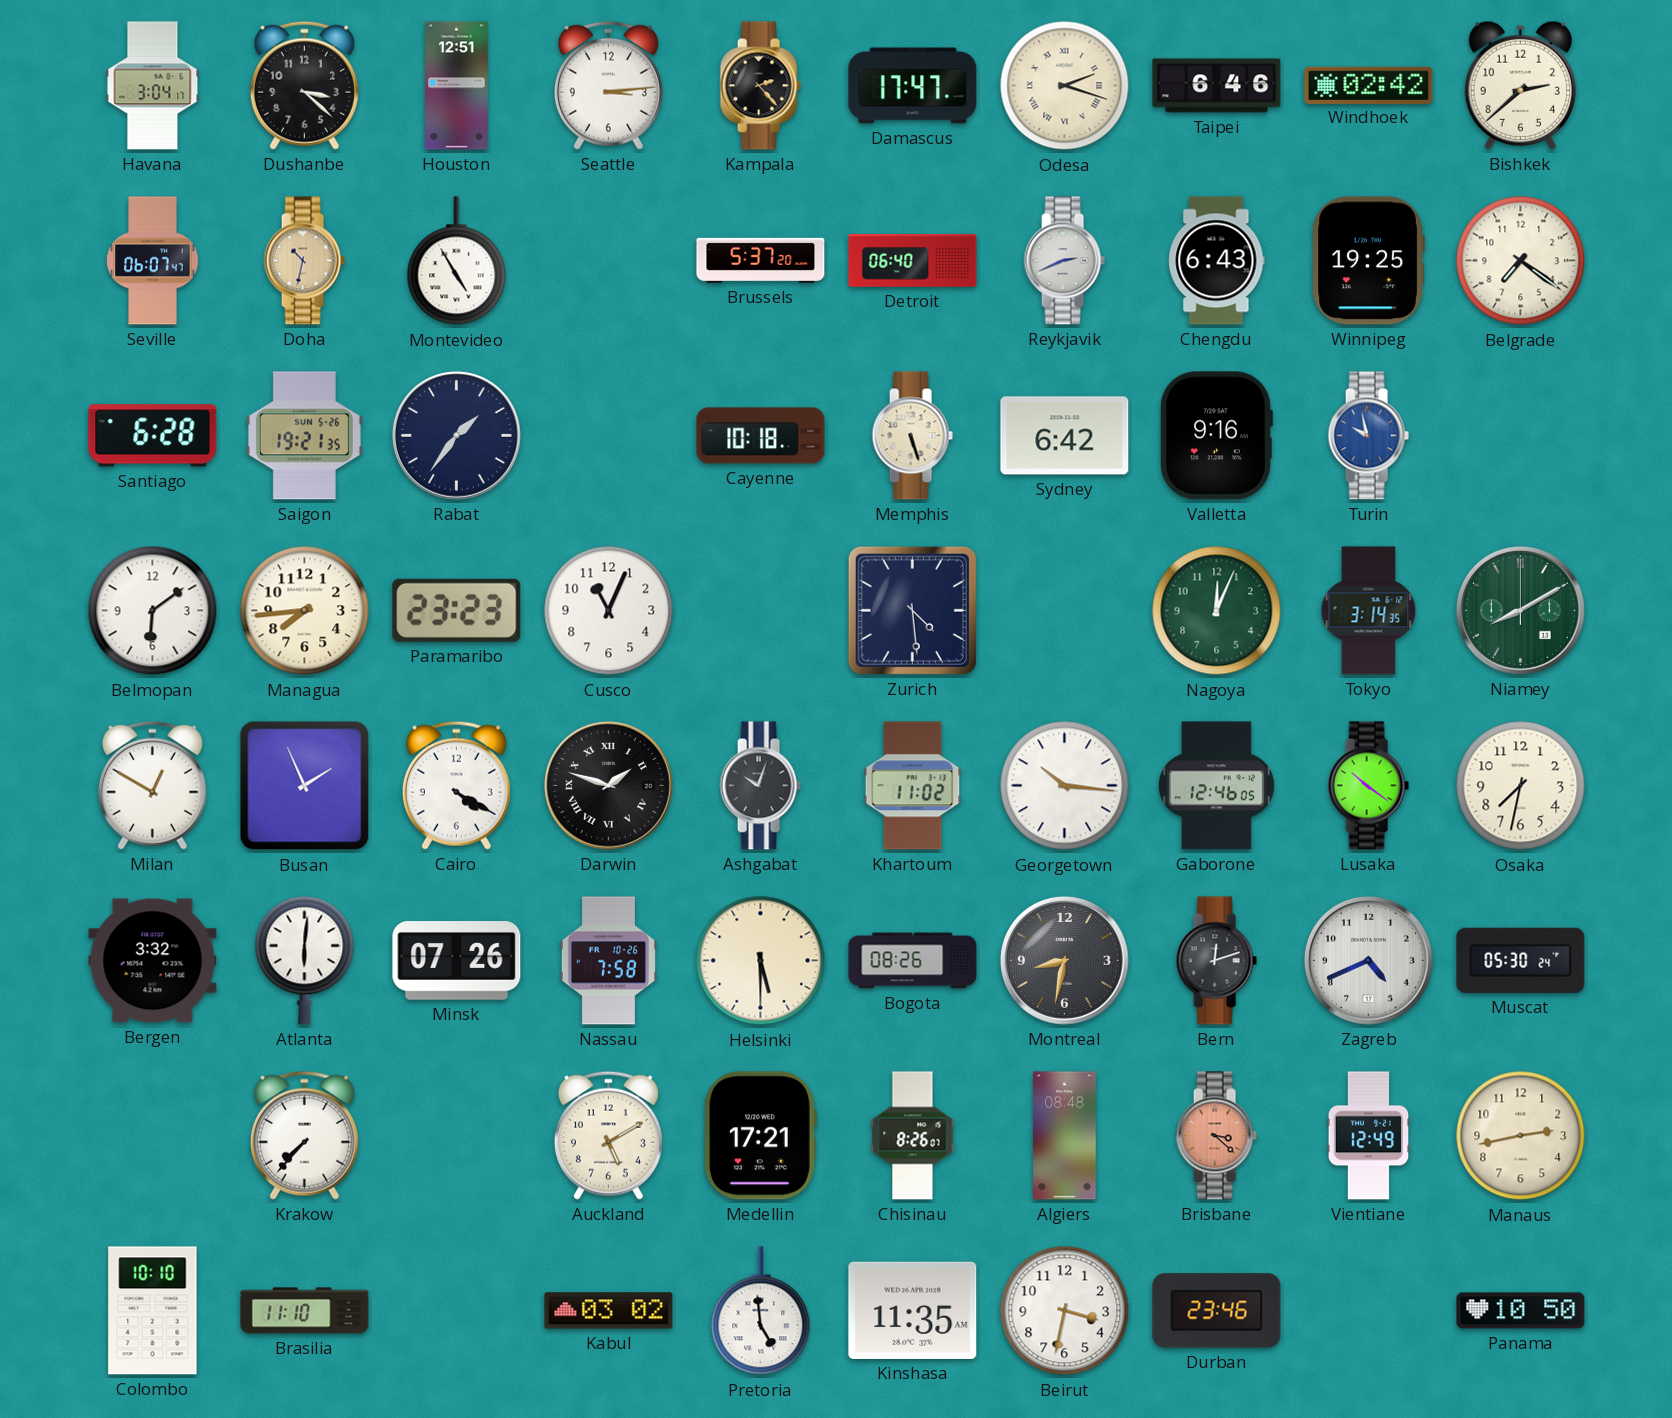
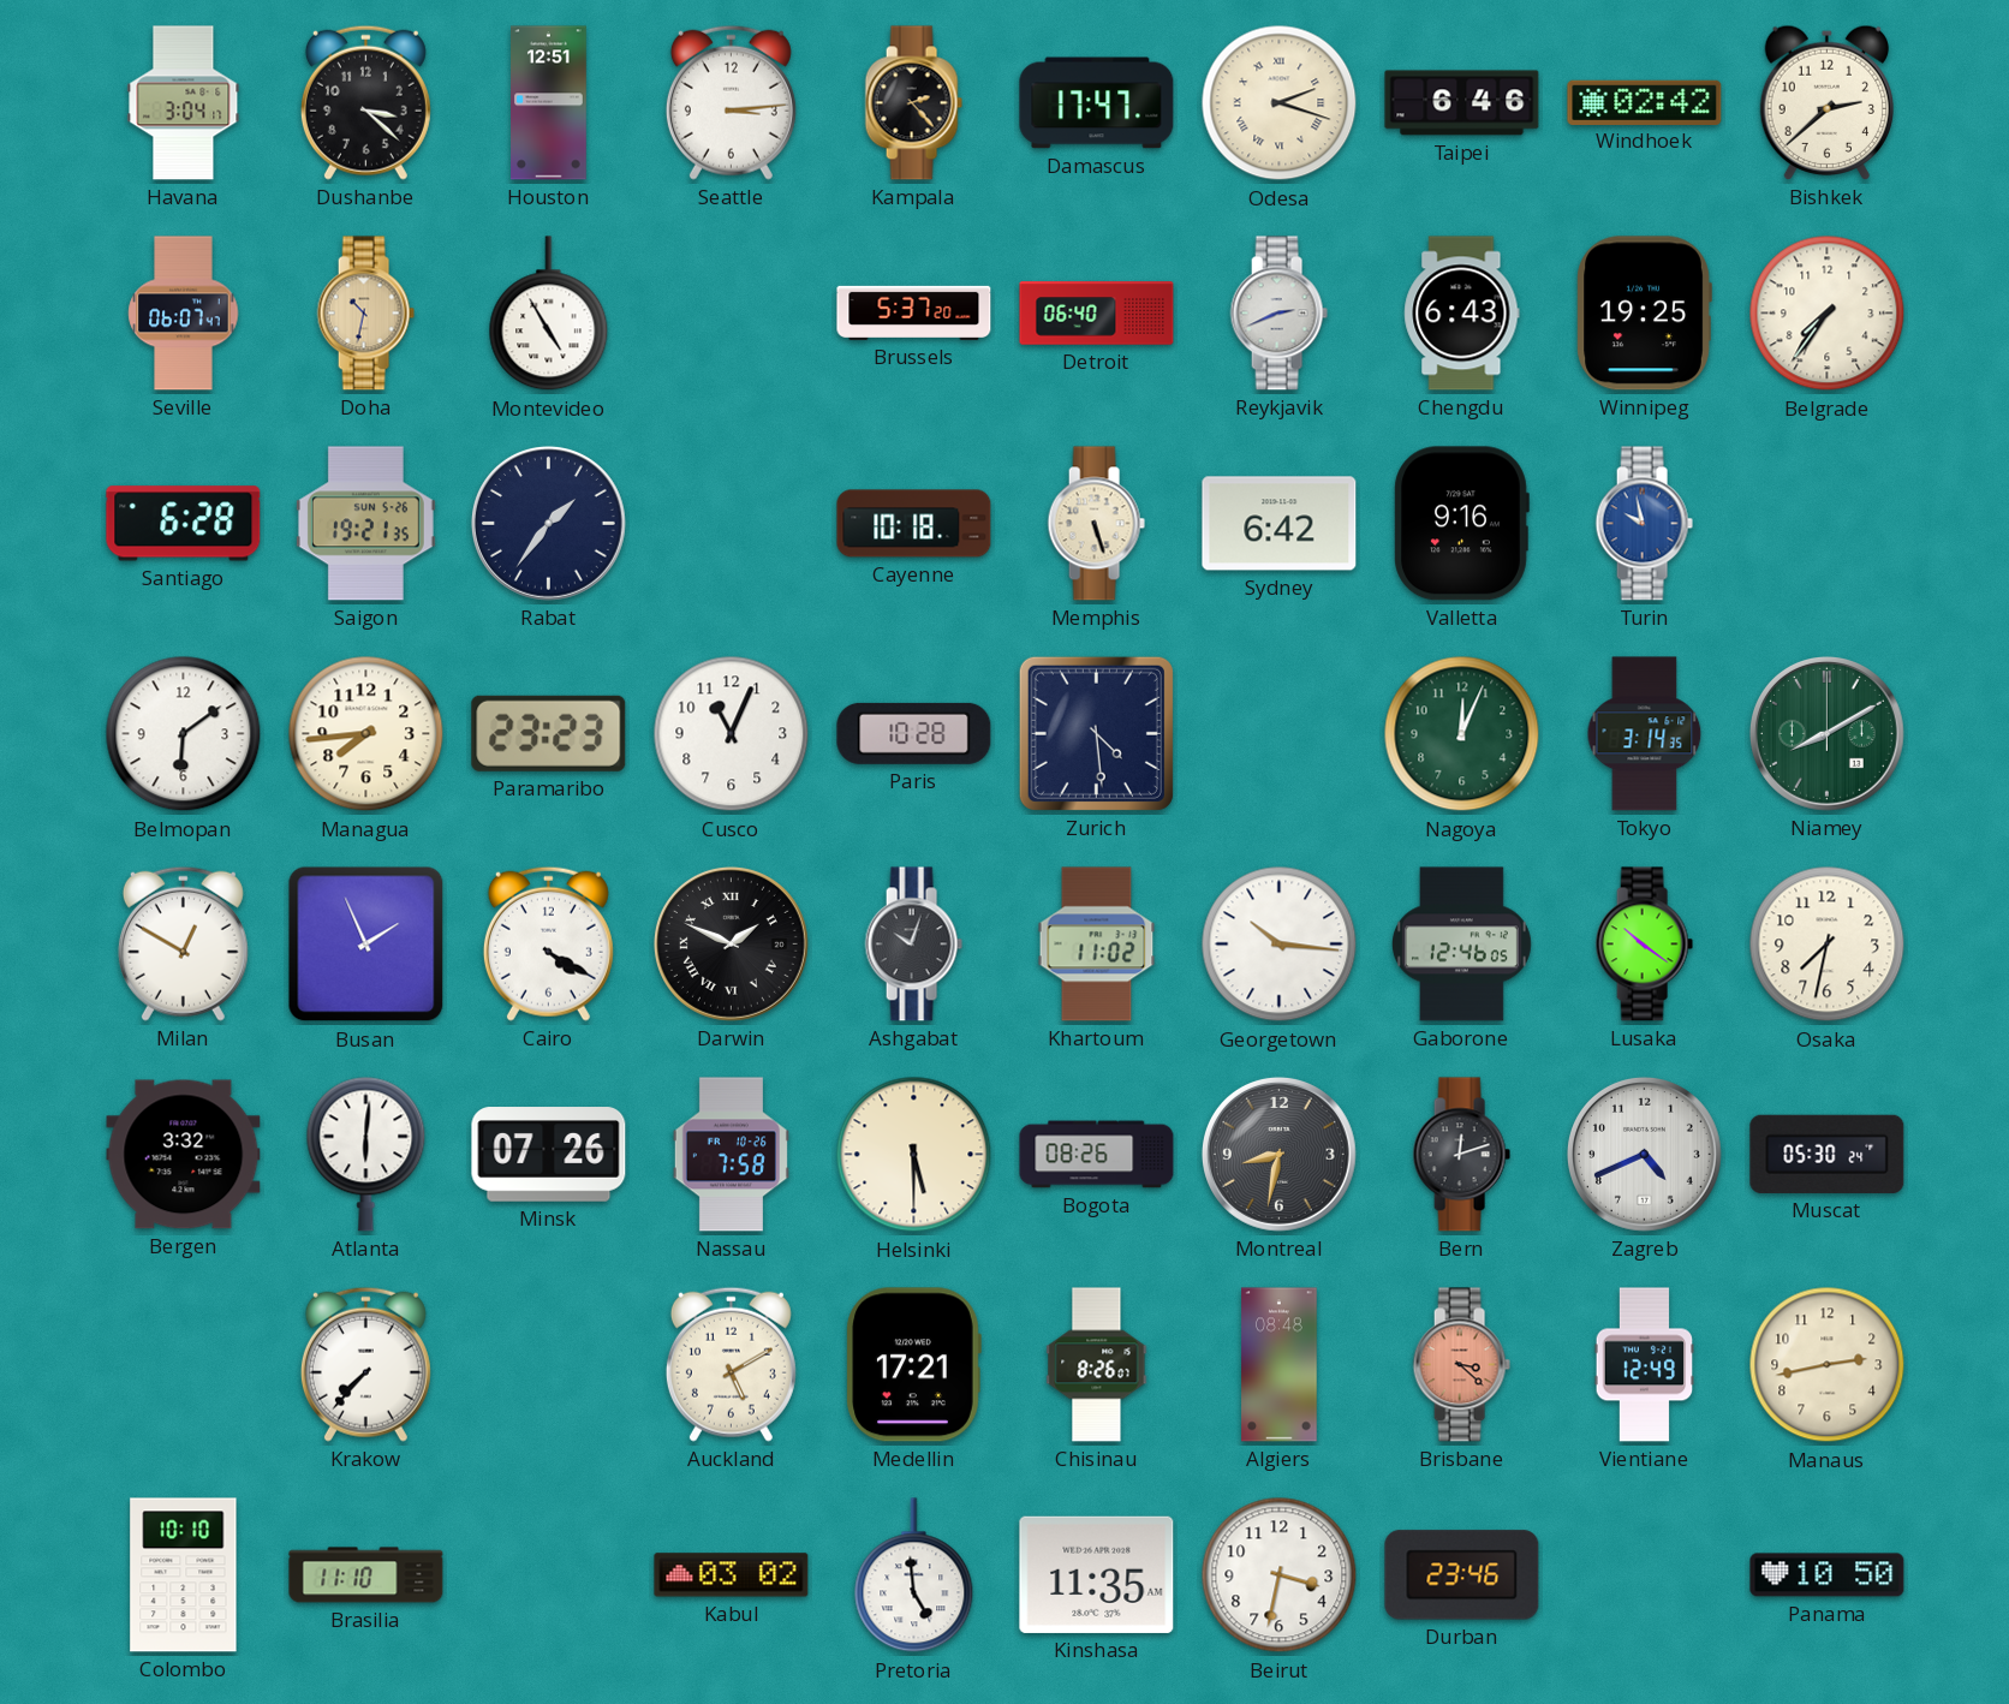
Belgrade: 7:21 -> 7:36 (1828, 314)
Paris: none -> 10:28 (914, 733)
Darwin: 1:48 -> 1:49 (732, 945)
